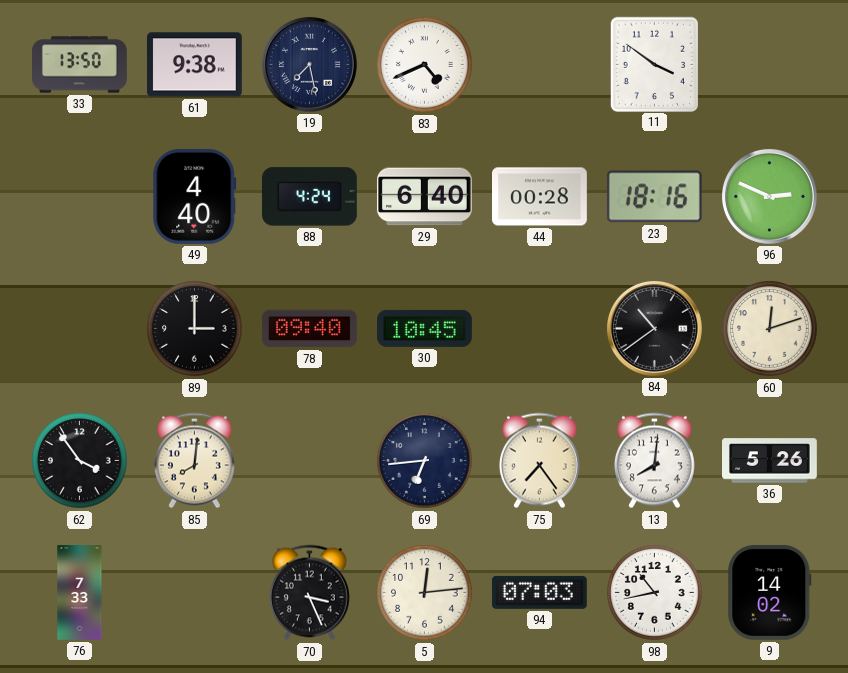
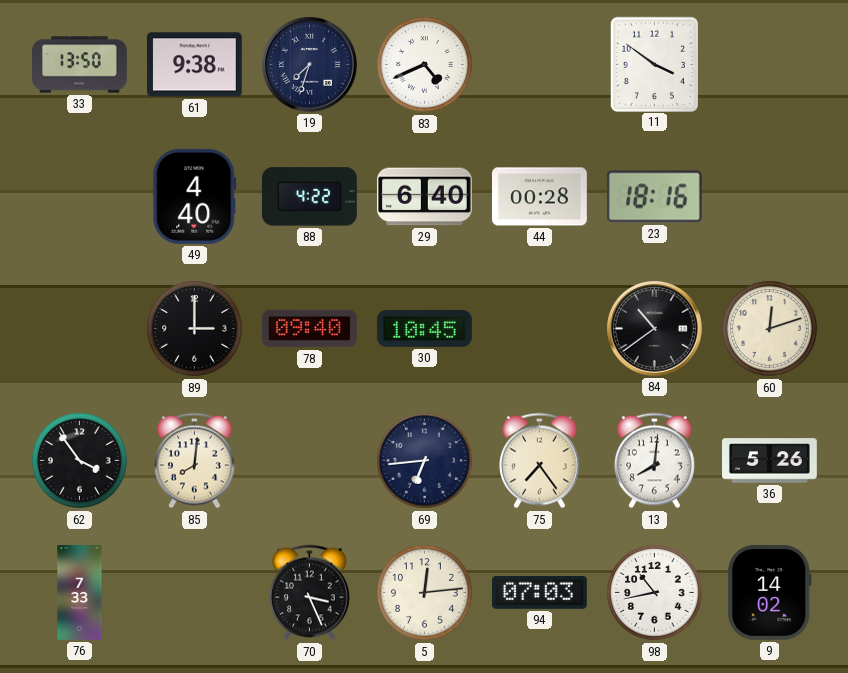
19: 7:28 -> 7:33 (309, 64)
88: 4:24 -> 4:22 (309, 197)
96: 2:49 -> none (769, 196)
